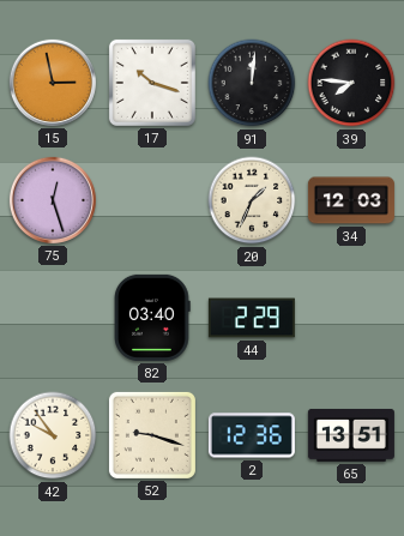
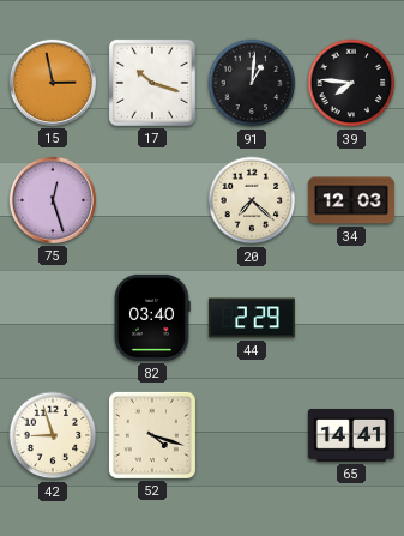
91: 12:01 -> 1:01 (252, 83)
20: 1:34 -> 7:22 (252, 200)
42: 9:54 -> 8:57 (53, 435)
52: 9:18 -> 4:18 (152, 435)
2: 12:36 -> none (252, 435)
65: 13:51 -> 14:41 (351, 435)
